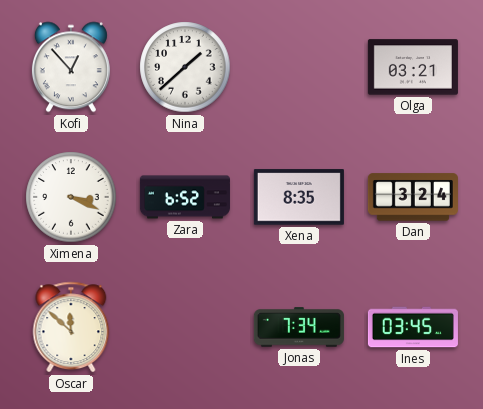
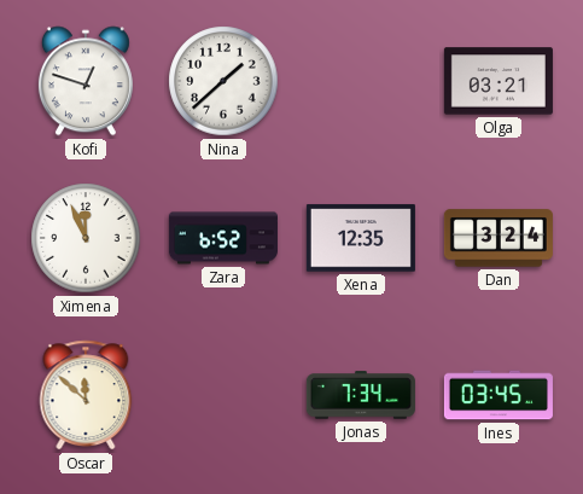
Kofi: 12:53 -> 12:48 (86, 81)
Ximena: 3:19 -> 11:56 (86, 238)
Xena: 8:35 -> 12:35 (361, 238)
